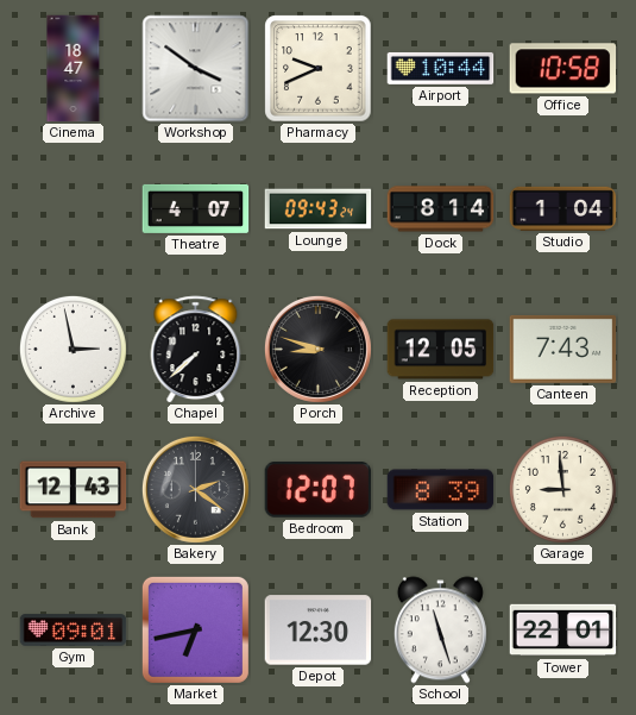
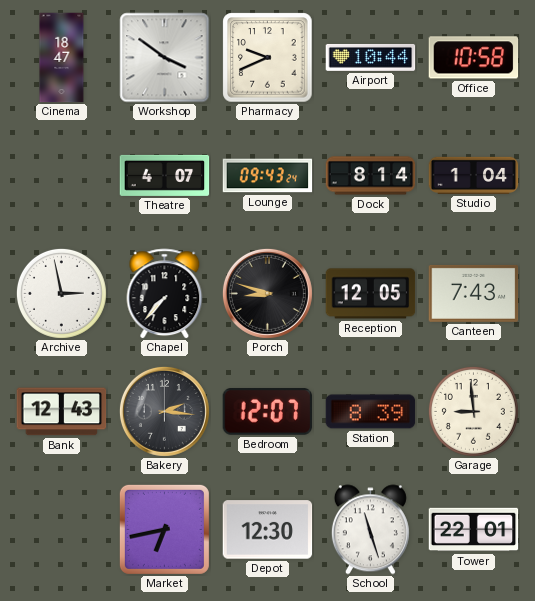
Chapel: 7:38 -> 7:37 (165, 294)
Bakery: 2:21 -> 2:16 (164, 411)
Gym: 09:01 -> none (74, 631)
